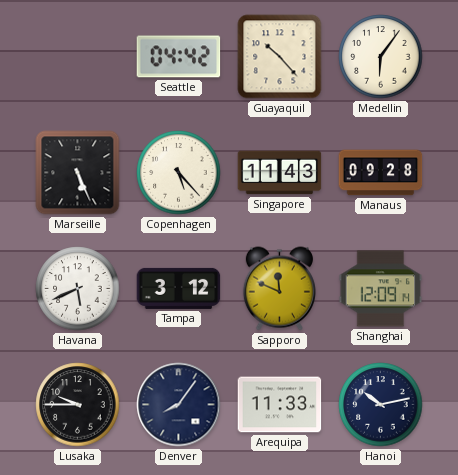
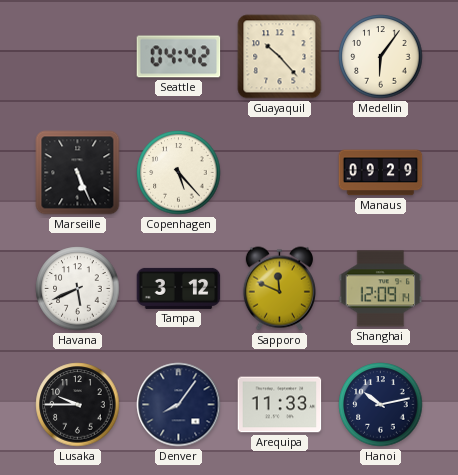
Singapore: 11:43 -> none (280, 173)
Manaus: 09:28 -> 09:29 (381, 173)
